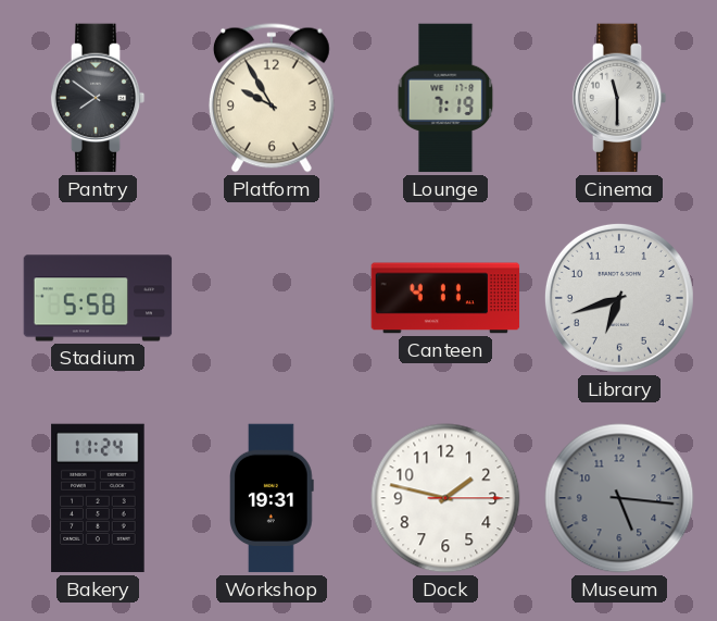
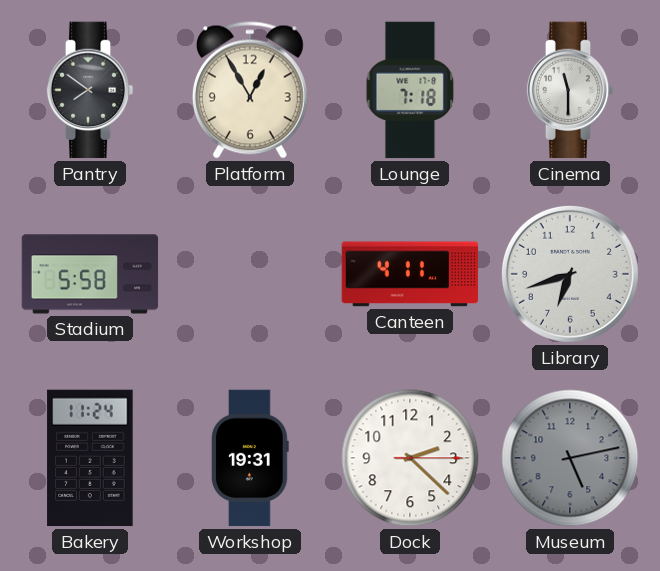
Platform: 9:55 -> 12:55 (250, 90)
Lounge: 7:19 -> 7:18 (410, 90)
Dock: 1:47 -> 2:22 (410, 458)
Museum: 5:16 -> 5:13 (570, 458)
